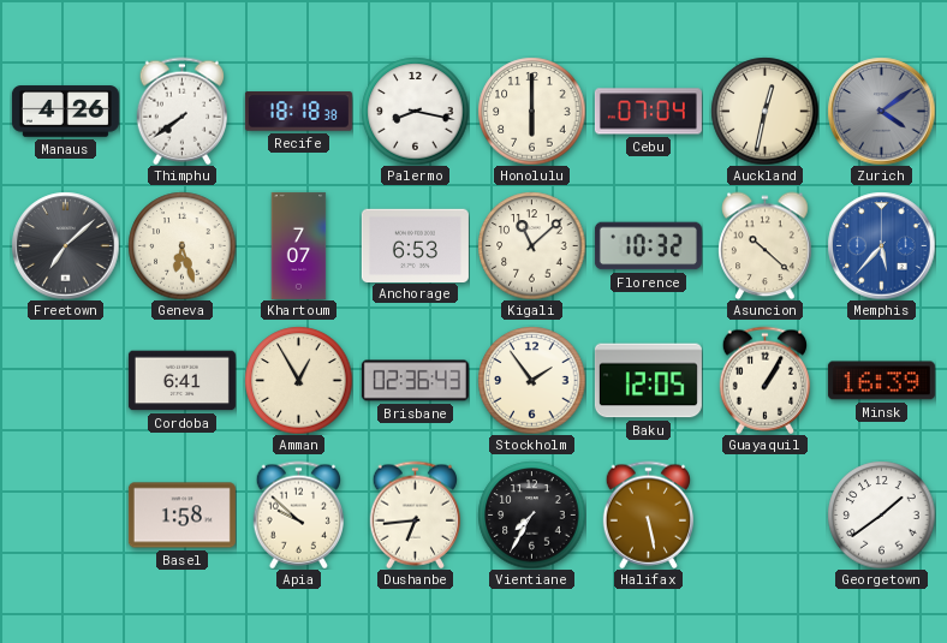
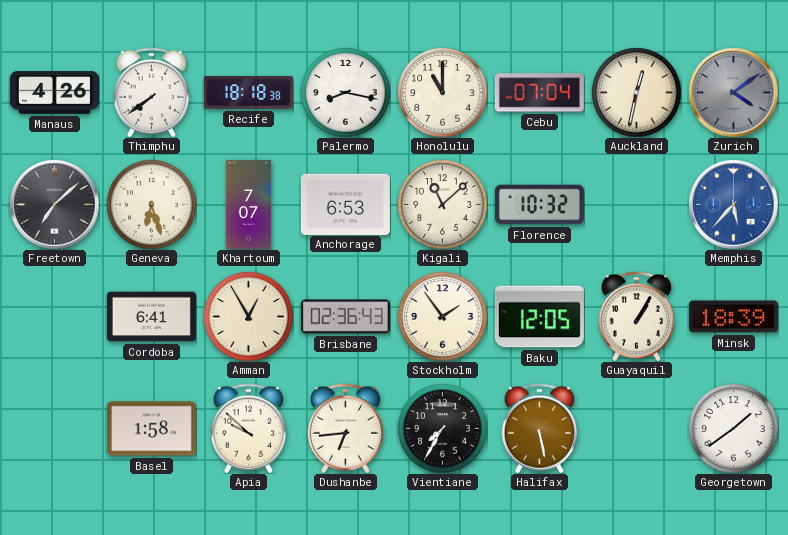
Honolulu: 6:00 -> 11:00 (442, 92)
Asuncion: 10:22 -> none (766, 245)
Minsk: 16:39 -> 18:39 (733, 317)
